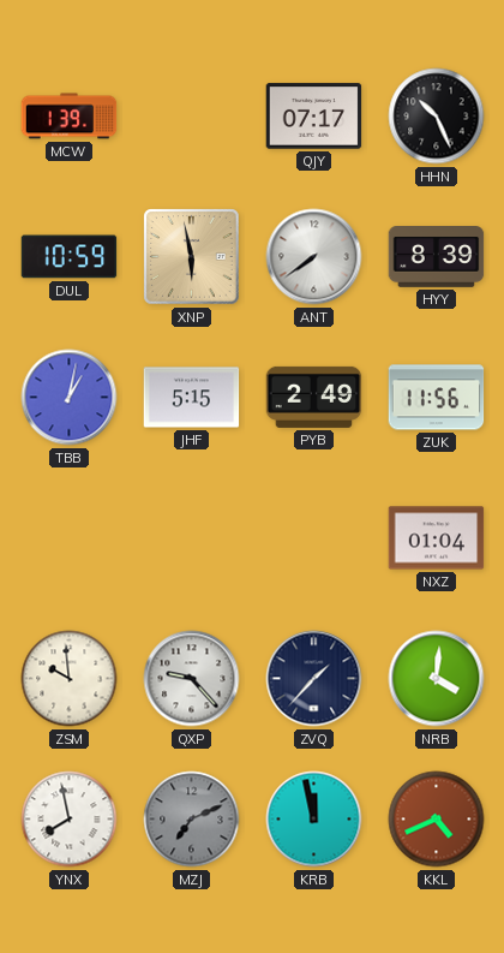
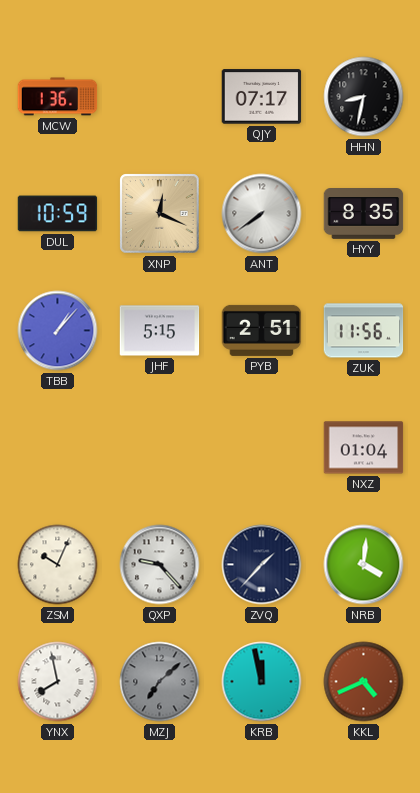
MCW: 1:39 -> 1:36 (58, 97)
HHN: 10:26 -> 8:32 (364, 97)
XNP: 5:58 -> 12:19 (160, 214)
HYY: 8:39 -> 8:35 (364, 214)
TBB: 1:02 -> 1:07 (58, 331)
PYB: 2:49 -> 2:51 (262, 330)
ZSM: 9:59 -> 10:04 (58, 565)
MZJ: 7:11 -> 7:08 (160, 682)
